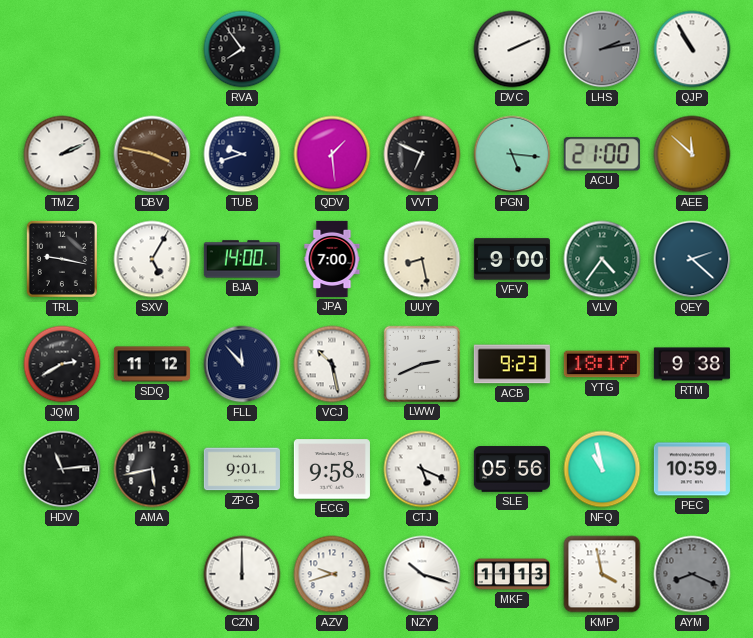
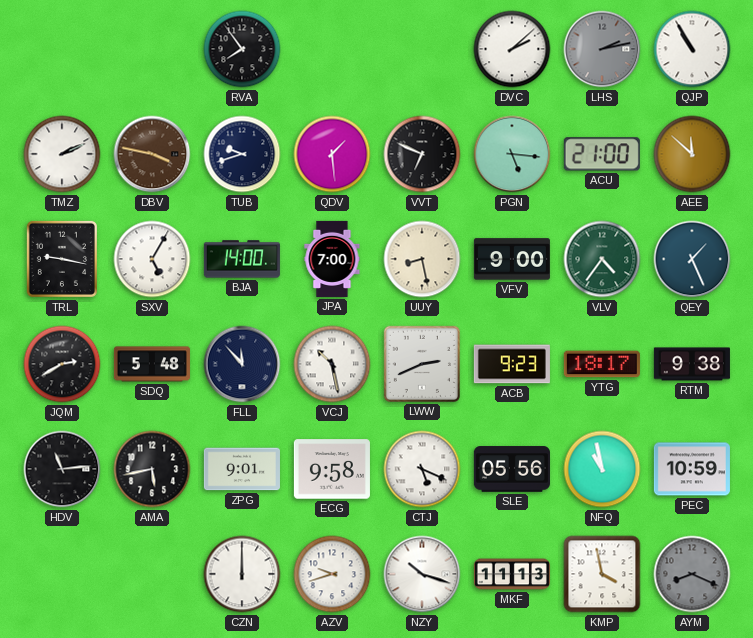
DVC: 2:11 -> 2:08 (512, 49)
QEY: 2:22 -> 1:26 (692, 259)
SDQ: 11:12 -> 5:48 (152, 364)
